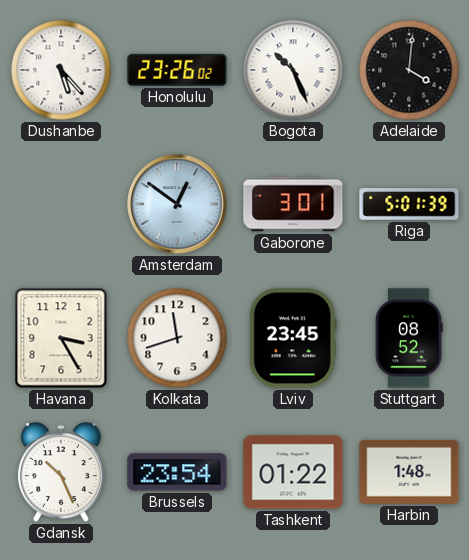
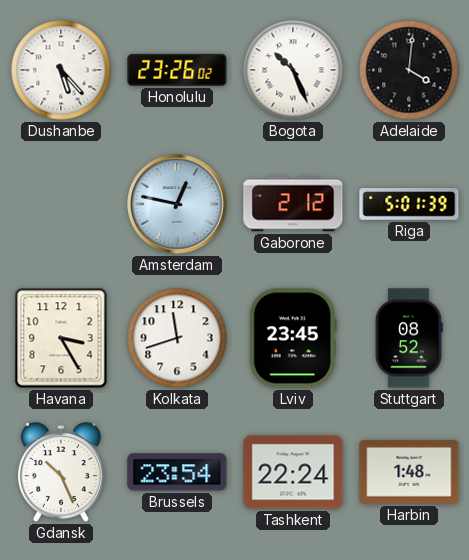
Amsterdam: 12:51 -> 12:47 (177, 204)
Gaborone: 3:01 -> 2:12 (293, 204)
Tashkent: 01:22 -> 22:24 (293, 472)
